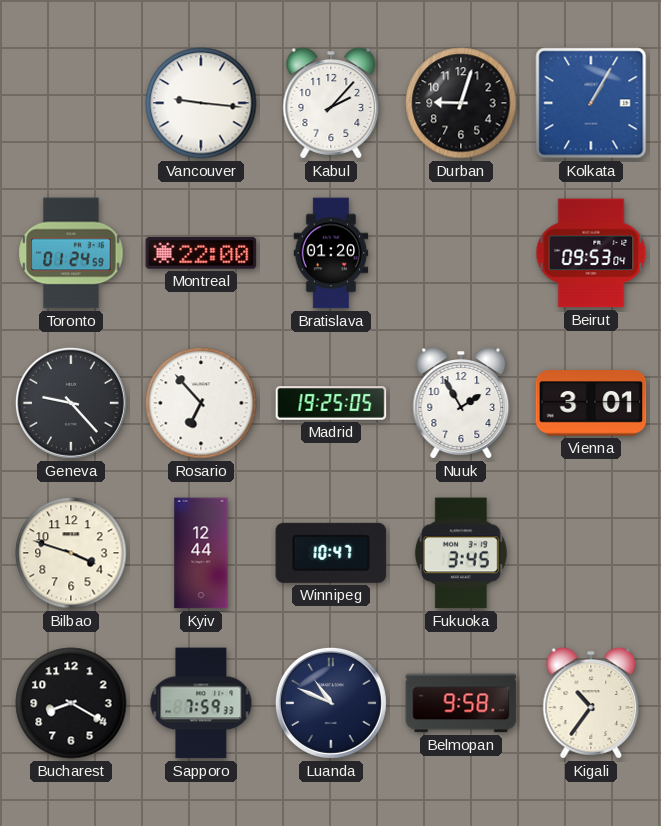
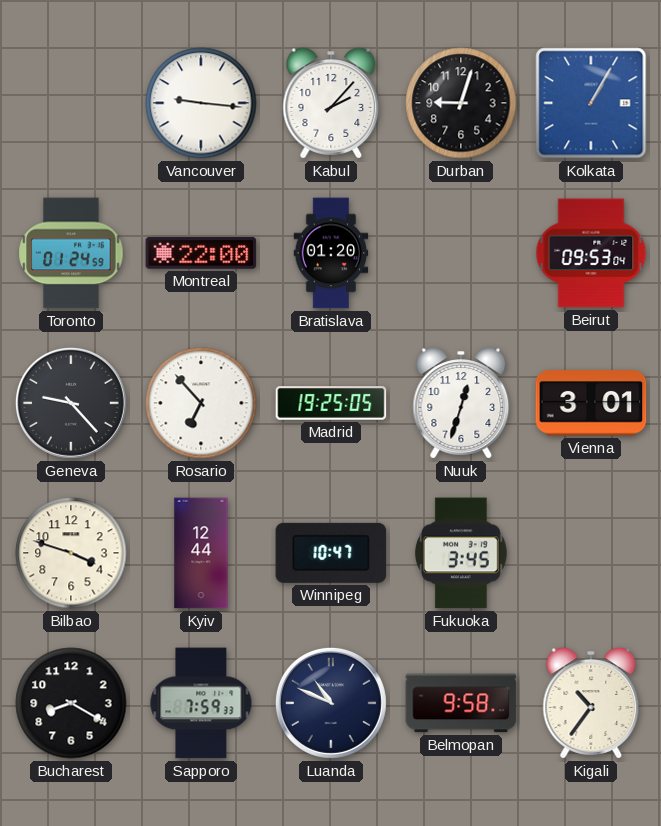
Nuuk: 1:55 -> 12:33 (461, 403)
